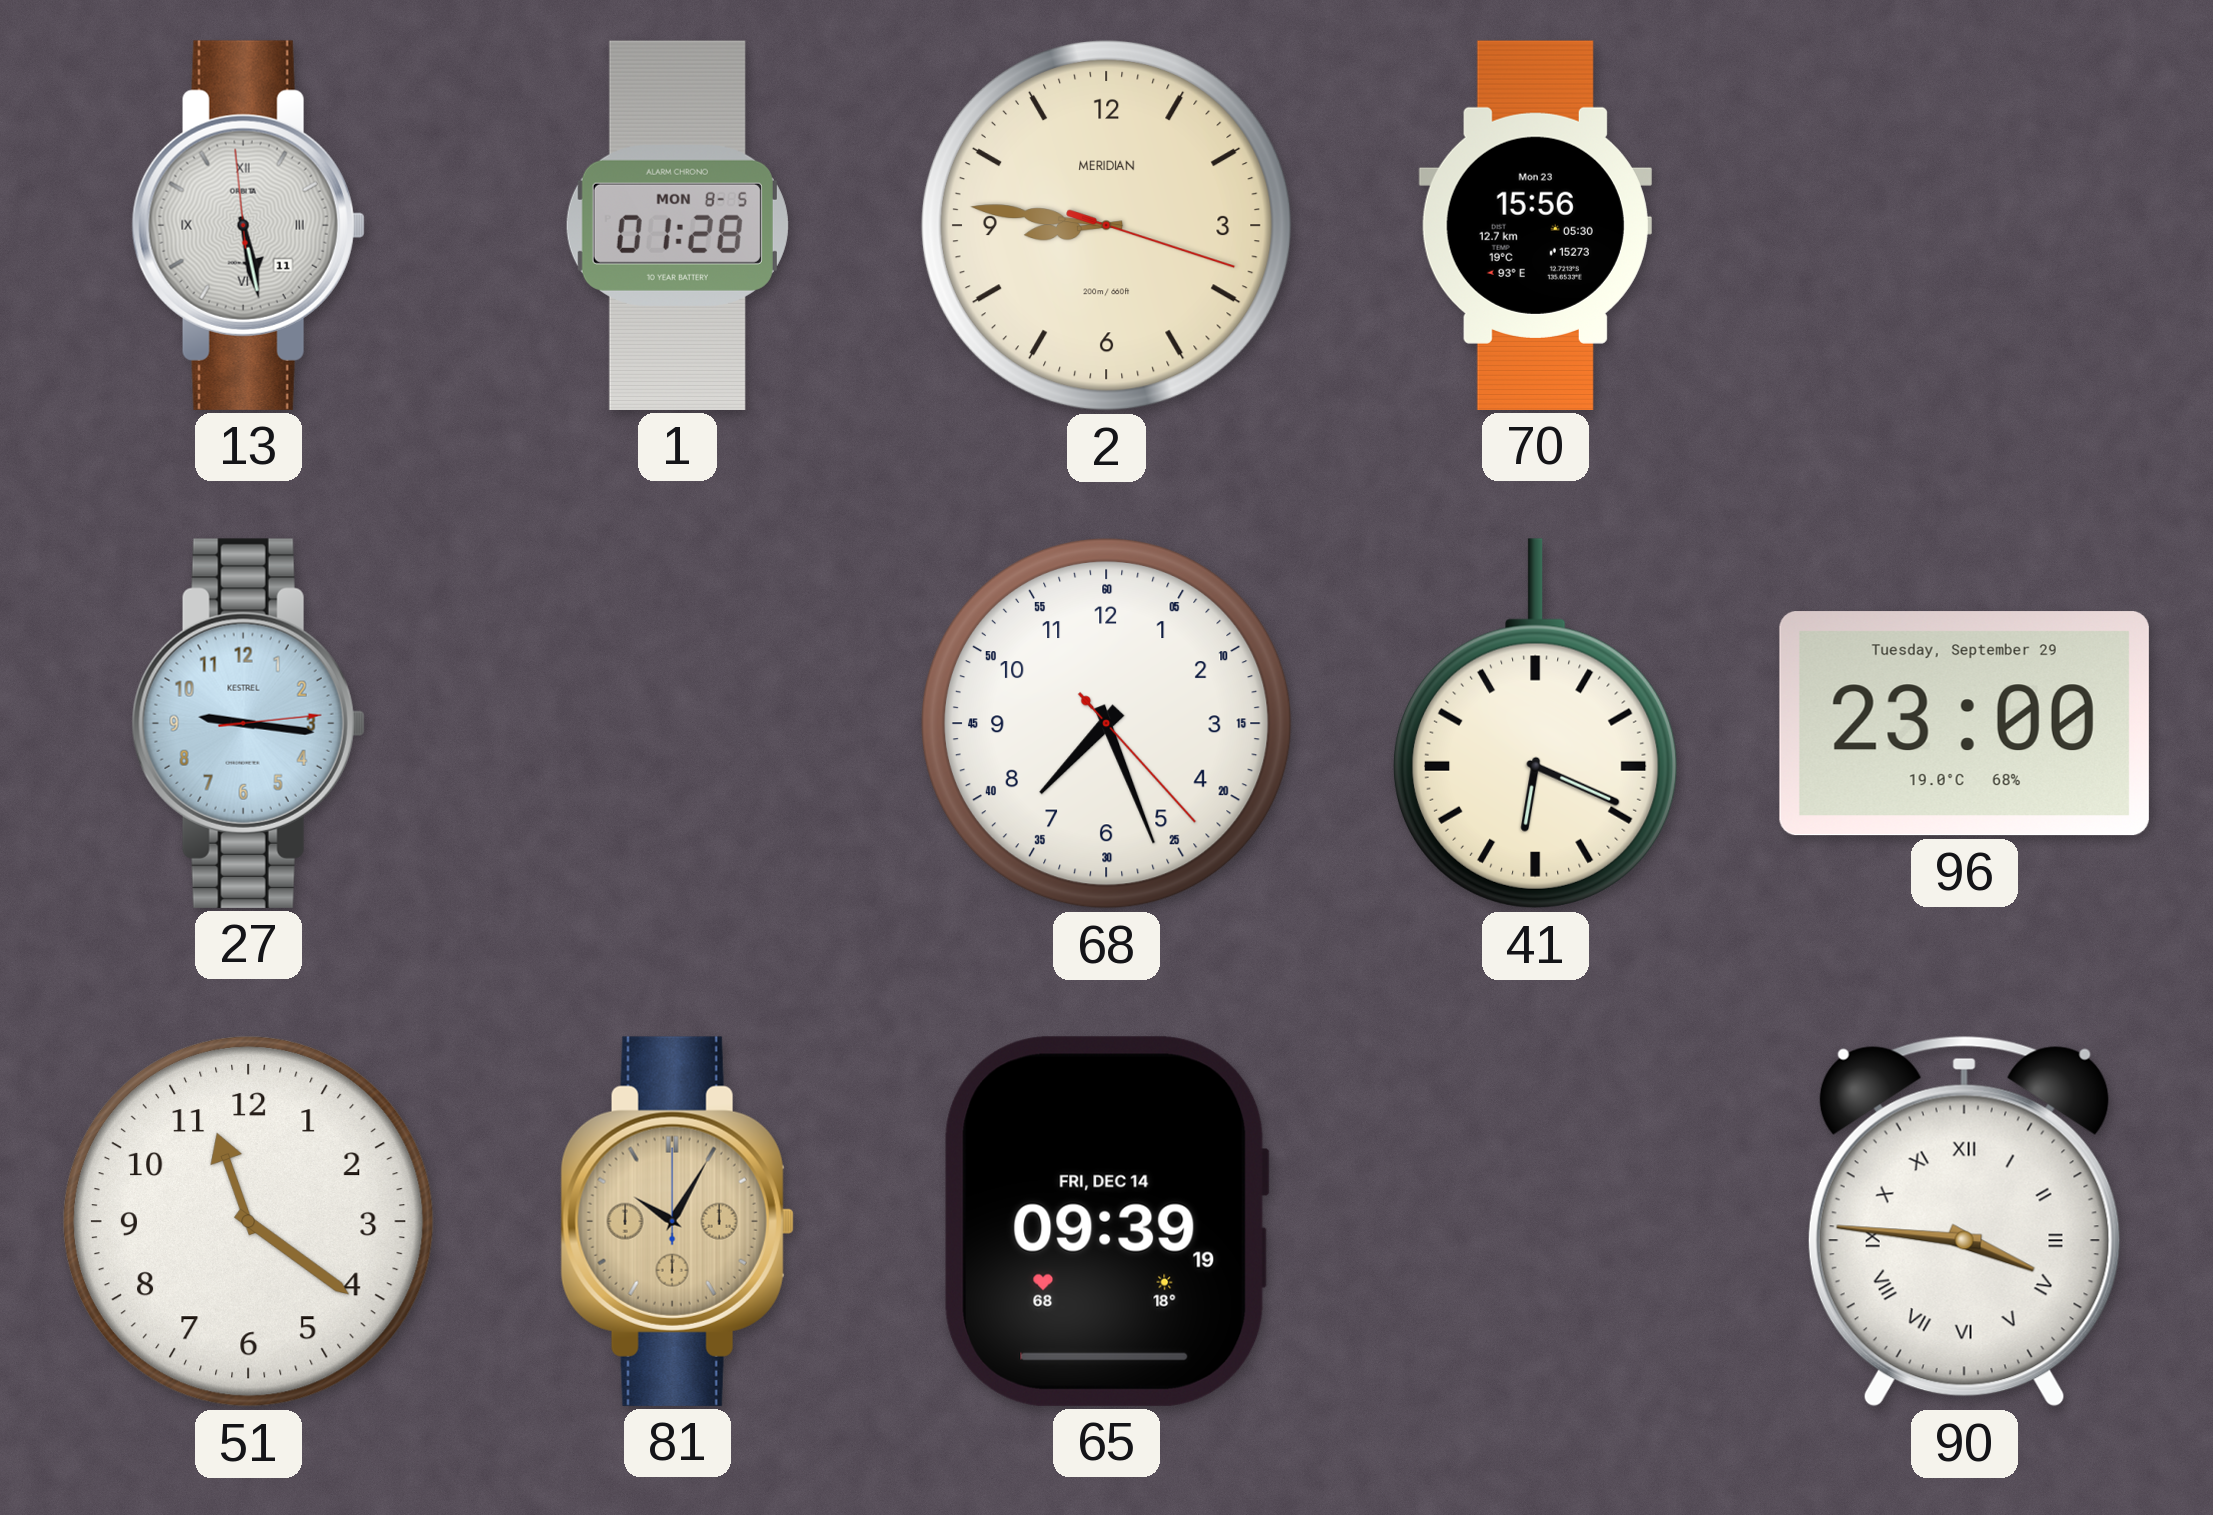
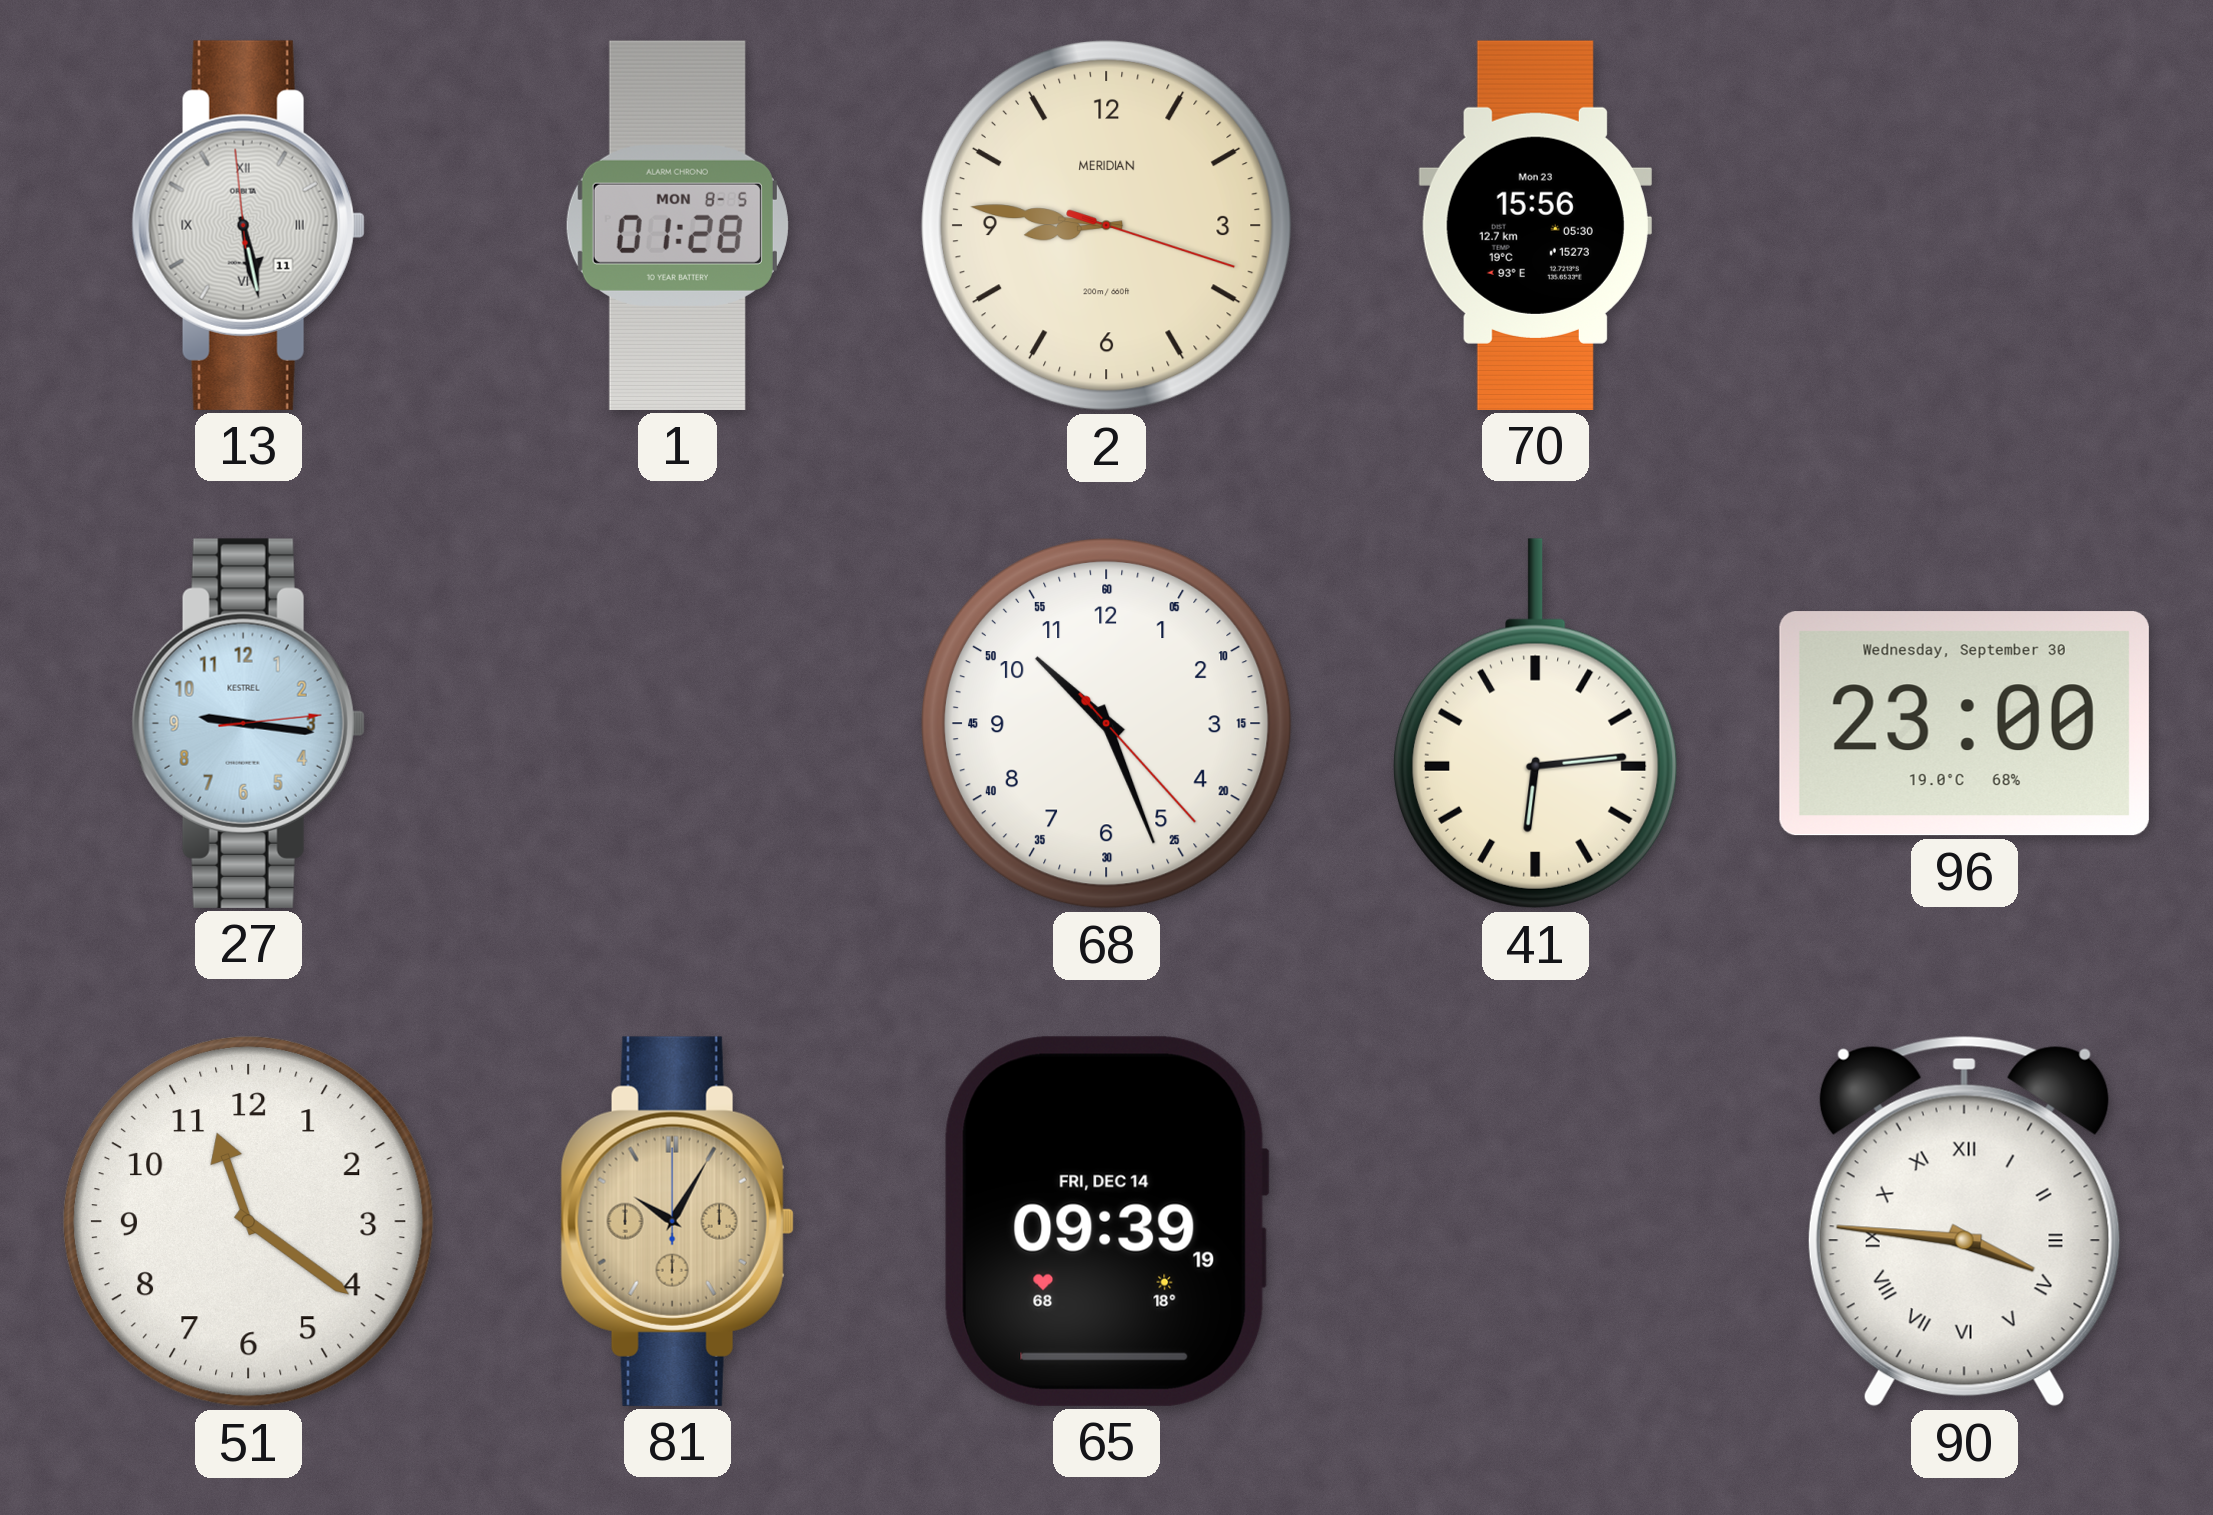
68: 7:26 -> 10:26 (1106, 723)
41: 6:19 -> 6:14 (1535, 724)
96 date: Tuesday, September 29 -> Wednesday, September 30 (1964, 724)
